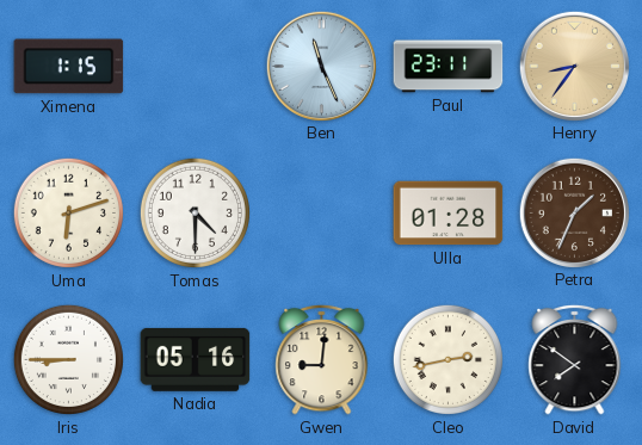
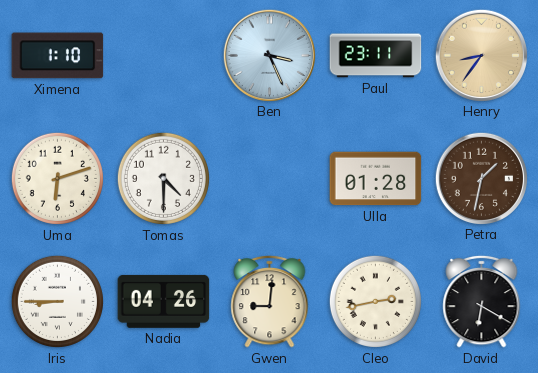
Ximena: 1:15 -> 1:10 (58, 56)
Ben: 11:26 -> 3:26 (269, 55)
Petra: 1:34 -> 1:32 (481, 178)
Nadia: 05:16 -> 04:26 (164, 301)
David: 7:51 -> 6:20 (482, 301)
